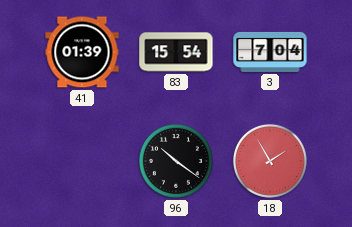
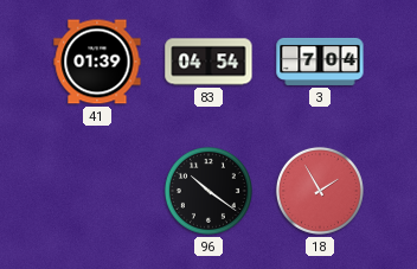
83: 15:54 -> 04:54 (208, 62)
